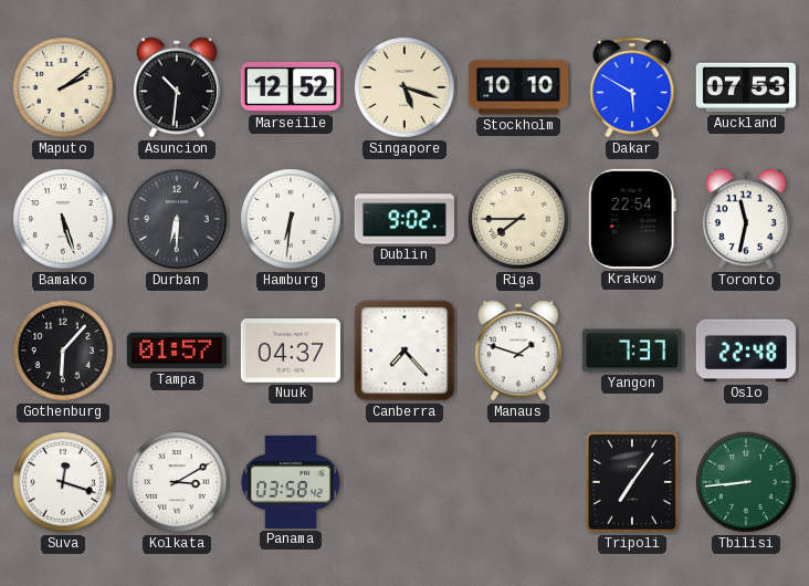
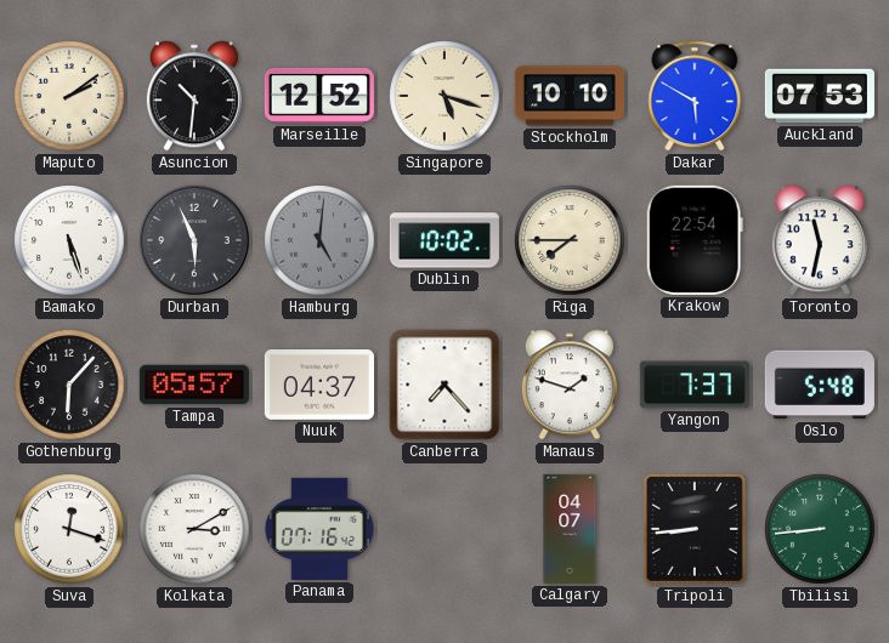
Durban: 6:30 -> 5:56 (194, 240)
Hamburg: 6:31 -> 5:01 (319, 240)
Hamburg dial: white -> grey (319, 240)
Dublin: 9:02 -> 10:02 (444, 240)
Tampa: 01:57 -> 05:57 (194, 385)
Oslo: 22:48 -> 5:48 (820, 385)
Panama: 03:58 -> 07:16 (319, 529)
Calgary: none -> 04:07 (570, 529)
Tripoli: 7:06 -> 8:44 (695, 529)
